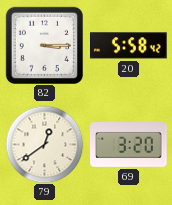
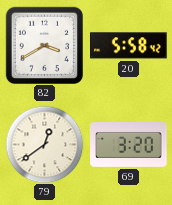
82: 3:15 -> 3:40 (44, 45)
